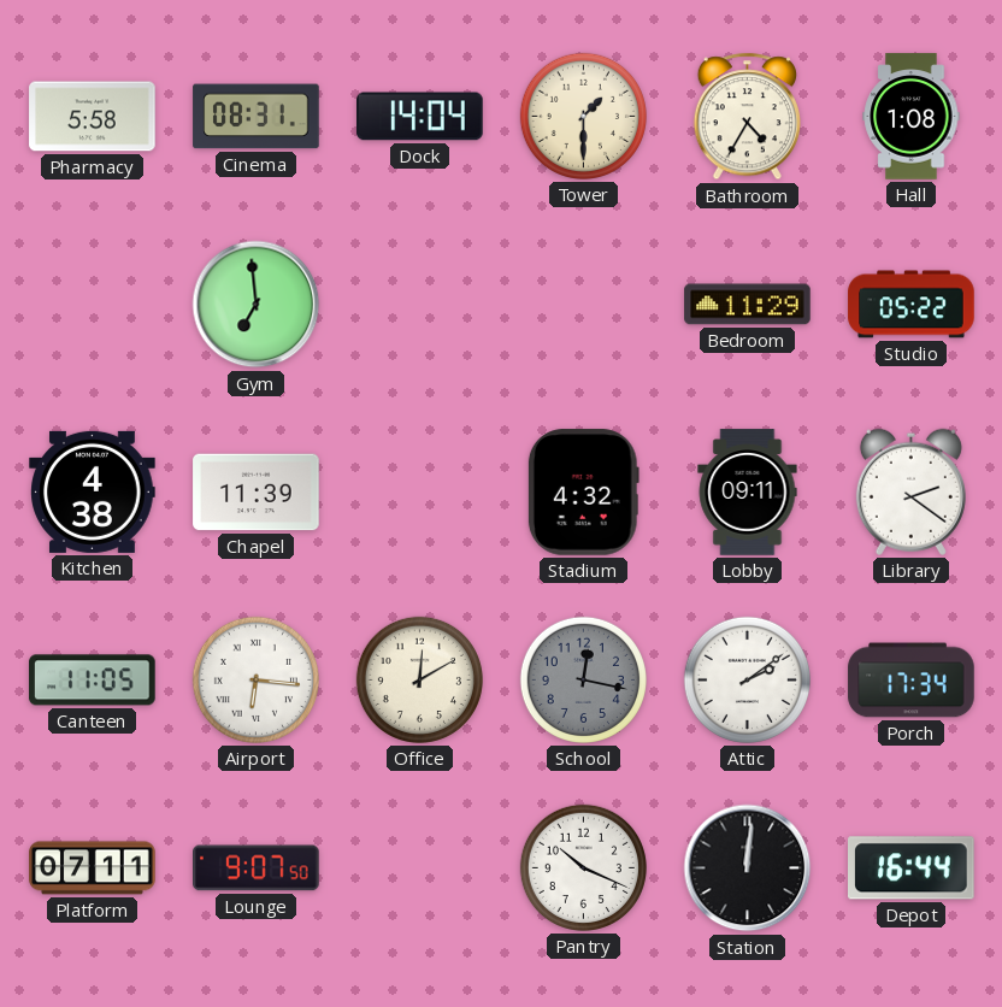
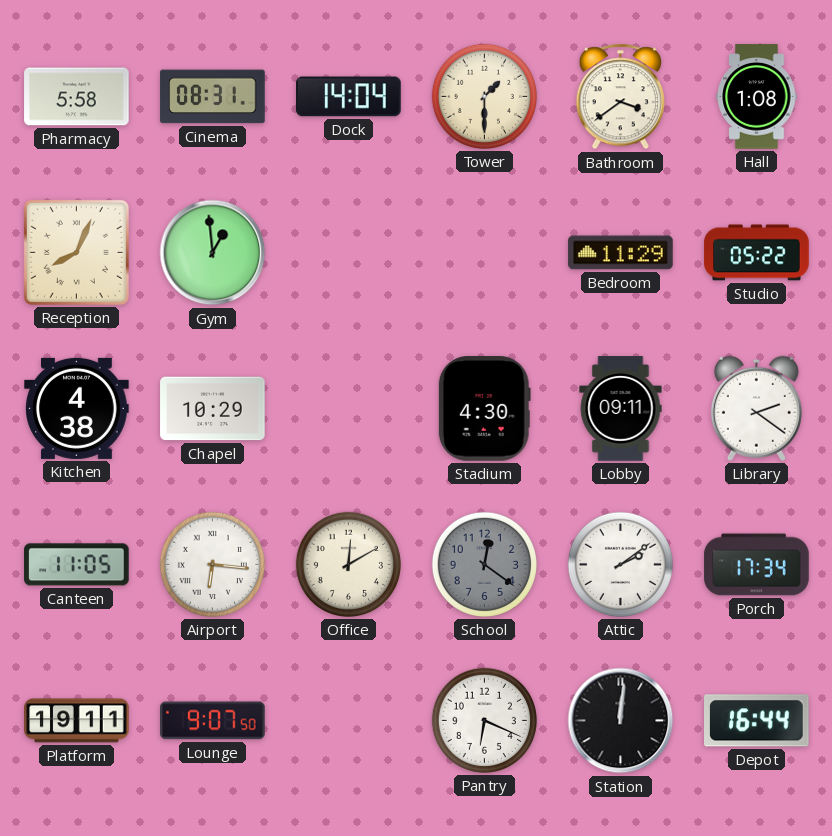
Bathroom: 4:35 -> 3:39 (620, 97)
Reception: none -> 8:04 (76, 252)
Gym: 6:59 -> 12:59 (213, 253)
Chapel: 11:39 -> 10:29 (213, 409)
Stadium: 4:32 -> 4:30 (484, 409)
School: 12:17 -> 12:21 (484, 564)
Platform: 07:11 -> 19:11 (77, 721)
Pantry: 10:19 -> 6:19 (484, 720)
